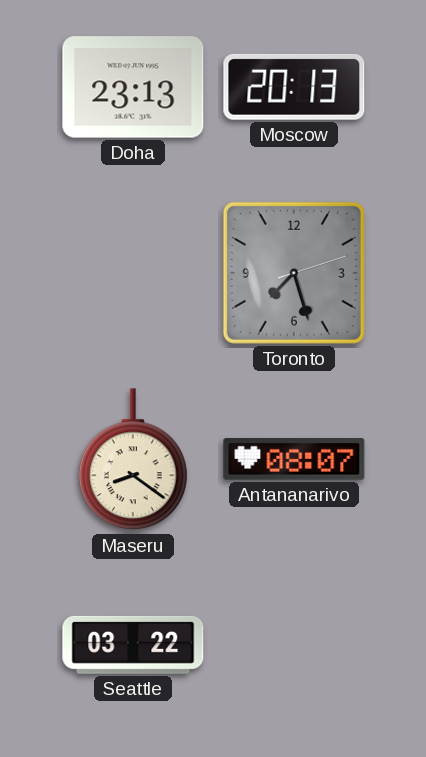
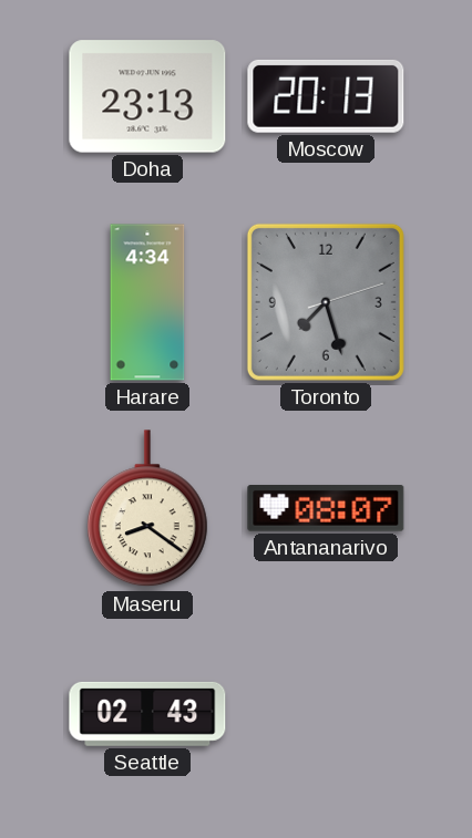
Harare: none -> 4:34 (147, 302)
Seattle: 03:22 -> 02:43 (147, 714)
